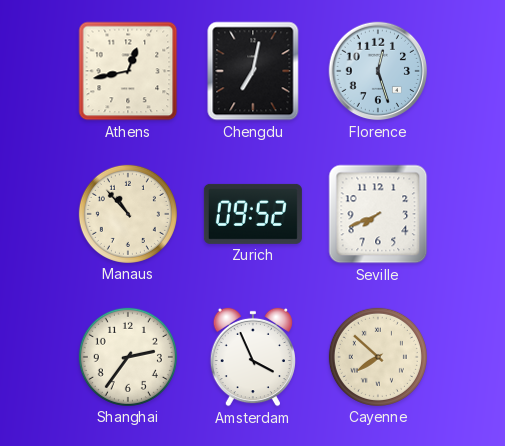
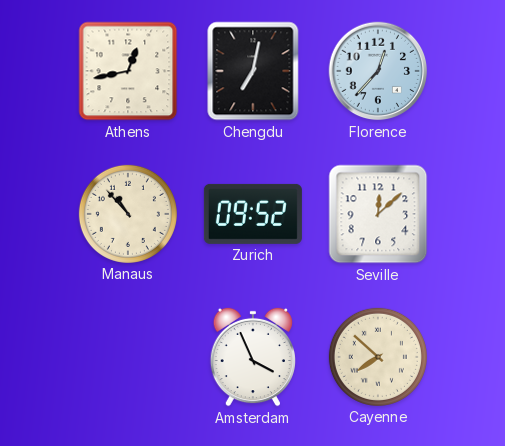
Florence: 12:27 -> 12:37 (378, 71)
Seville: 7:41 -> 12:08 (378, 214)
Shanghai: 2:36 -> none (128, 357)
